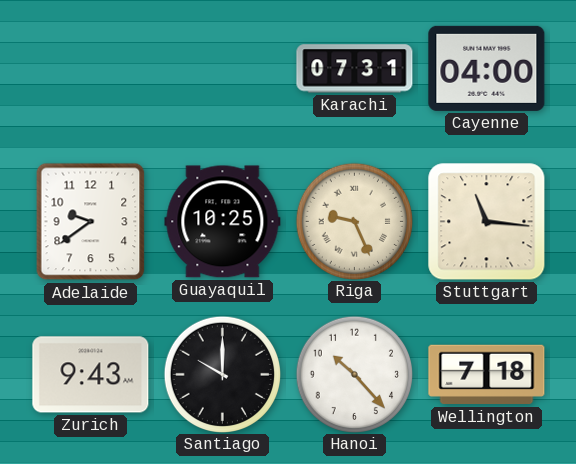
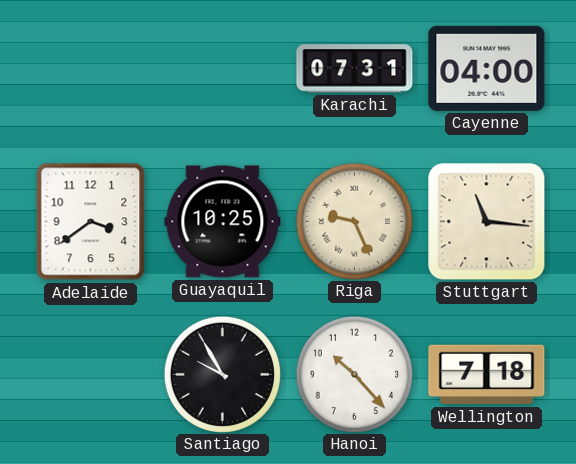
Adelaide: 9:39 -> 3:39 (91, 222)
Zurich: 9:43 -> none (91, 375)
Santiago: 10:00 -> 9:55 (222, 374)
